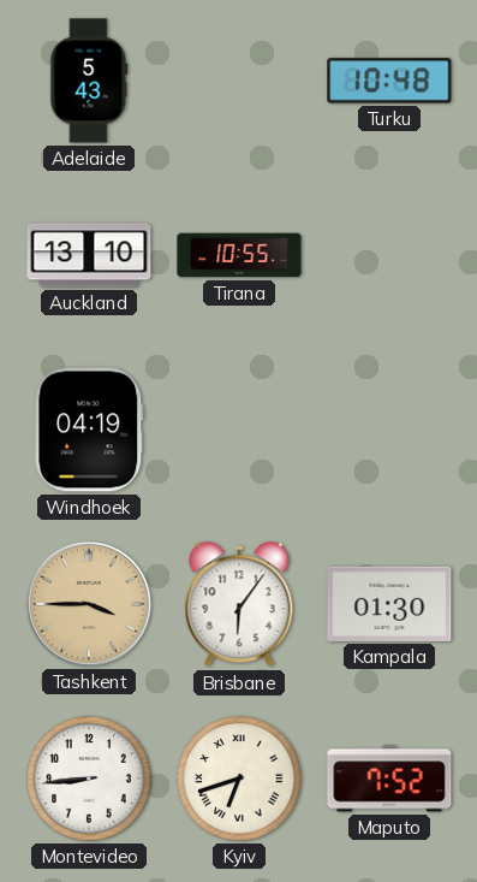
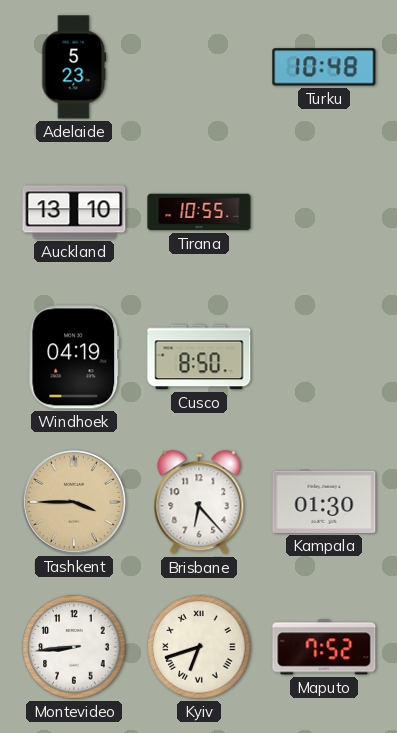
Adelaide: 5:43 -> 5:23 (74, 67)
Cusco: none -> 8:50 (199, 357)
Brisbane: 6:06 -> 6:23 (199, 503)
